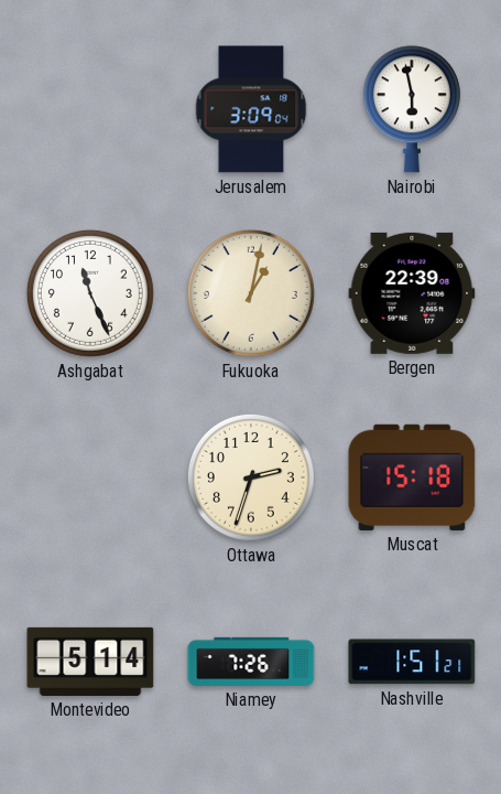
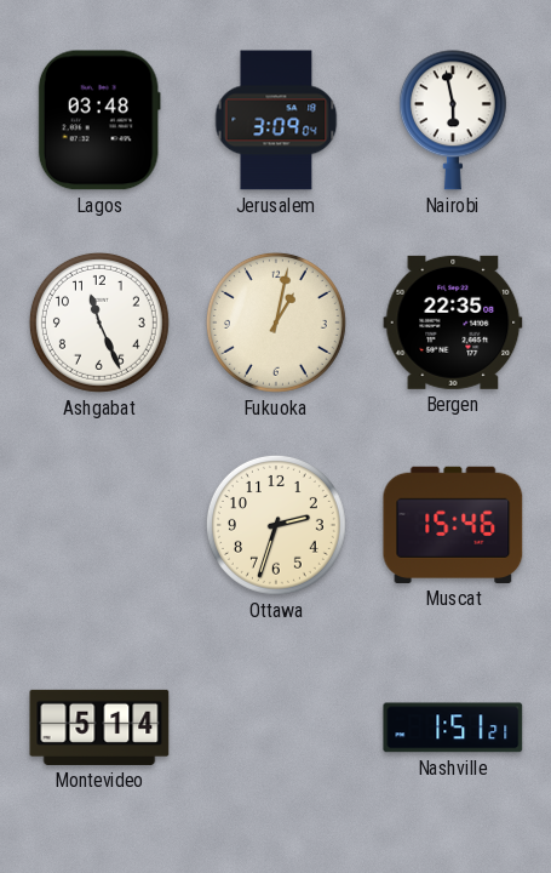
Lagos: none -> 03:48 (99, 120)
Bergen: 22:39 -> 22:35 (453, 323)
Muscat: 15:18 -> 15:46 (453, 525)
Niamey: 7:26 -> none (251, 662)
